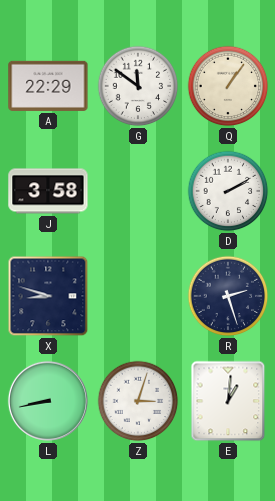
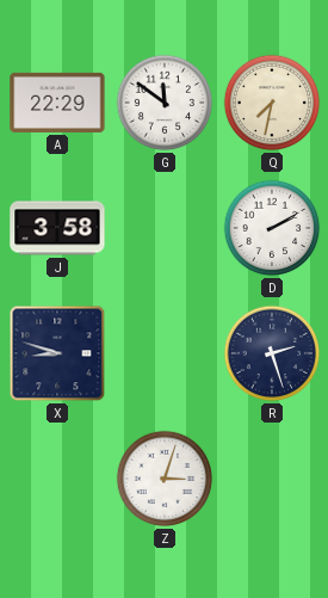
Q: 1:06 -> 7:32 (272, 103)
L: 8:43 -> none (48, 401)
E: 1:01 -> none (228, 401)
